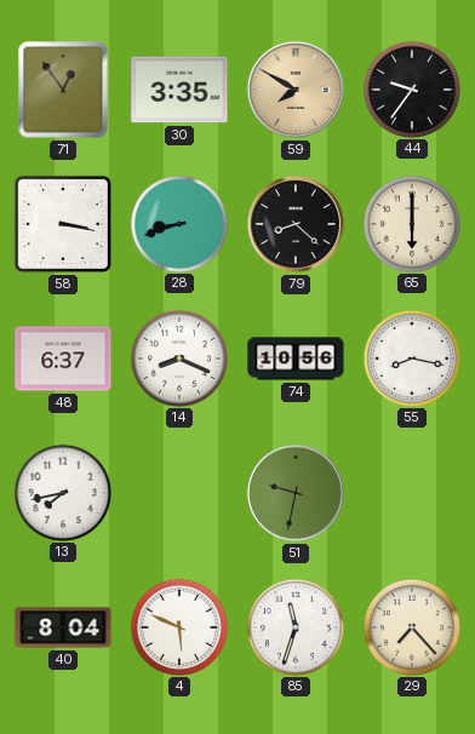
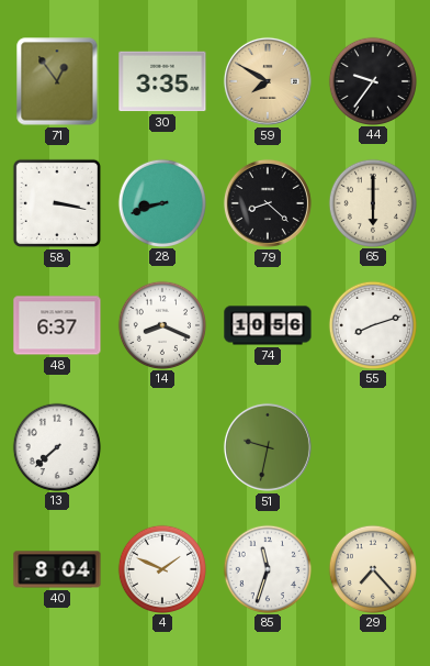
55: 8:17 -> 8:12 (372, 324)
13: 7:43 -> 7:38 (56, 446)
4: 5:49 -> 1:49 (161, 568)
